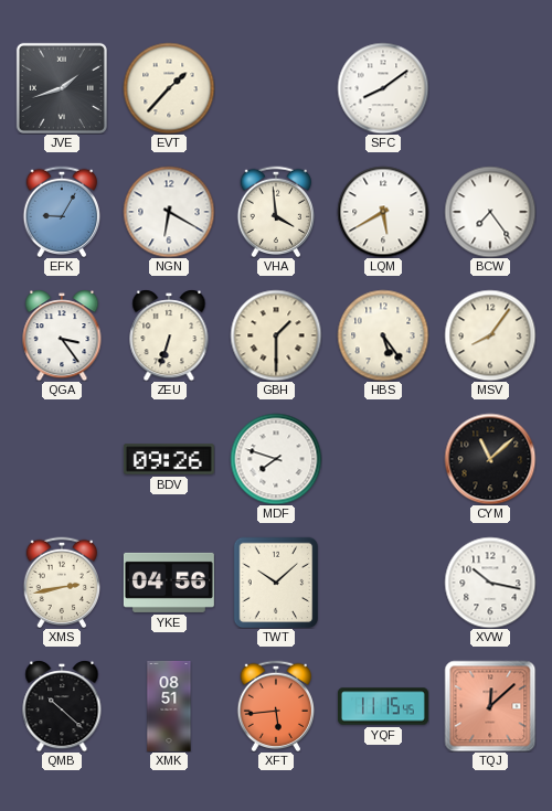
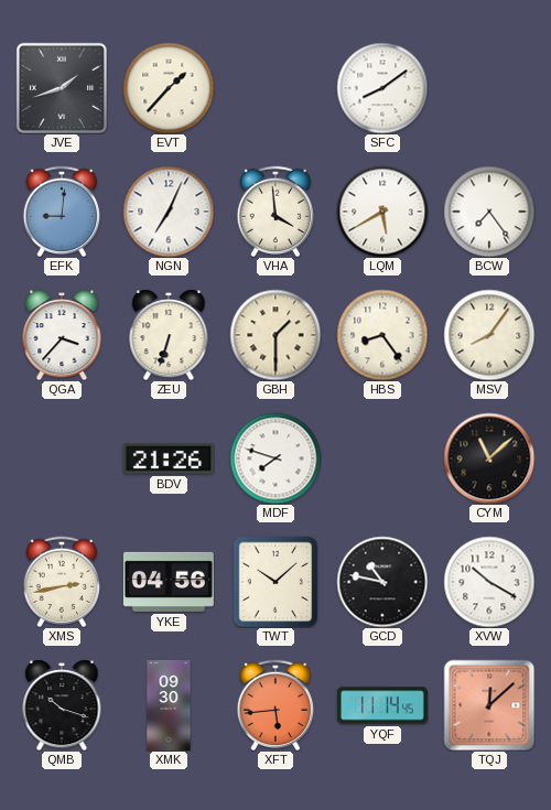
EFK: 9:05 -> 9:01 (62, 210)
NGN: 6:20 -> 7:04 (169, 212)
QGA: 3:24 -> 3:37 (62, 335)
HBS: 5:24 -> 8:24 (382, 335)
BDV: 09:26 -> 21:26 (169, 458)
GCD: none -> 10:47 (382, 582)
XVW: 10:17 -> 10:20 (489, 582)
QMB: 10:22 -> 10:18 (62, 705)
XMK: 08:51 -> 09:30 (169, 705)
YQF: 11:15 -> 11:14 (382, 705)
